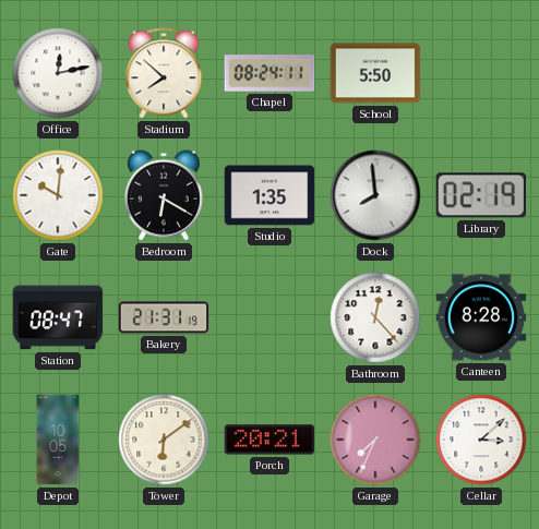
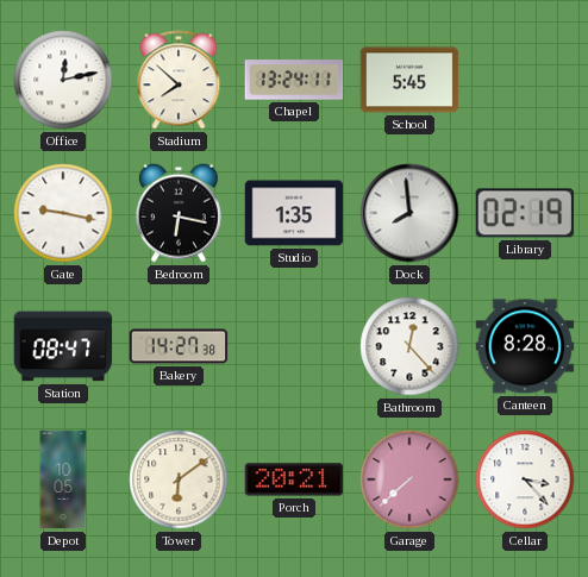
Chapel: 08:24 -> 13:24 (294, 80)
School: 5:50 -> 5:45 (409, 80)
Gate: 10:01 -> 9:17 (63, 213)
Bedroom: 6:20 -> 6:17 (179, 213)
Bakery: 21:31 -> 14:27 (179, 346)
Garage: 7:34 -> 7:38 (409, 479)
Cellar: 3:08 -> 3:23 (525, 479)
